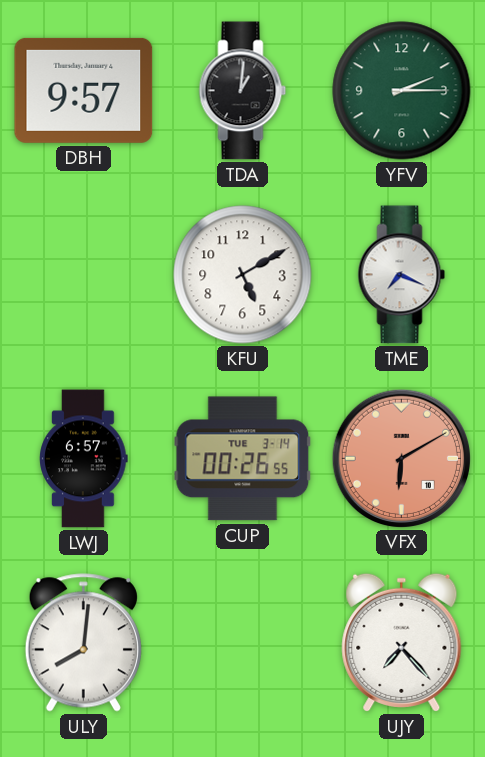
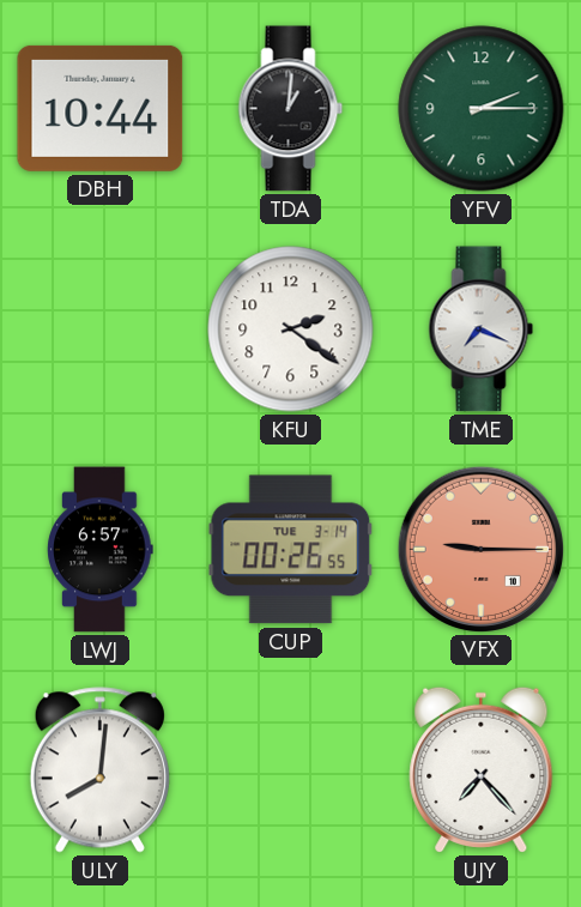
DBH: 9:57 -> 10:44 (101, 108)
KFU: 5:10 -> 2:21 (291, 329)
VFX: 6:10 -> 9:15 (480, 549)
